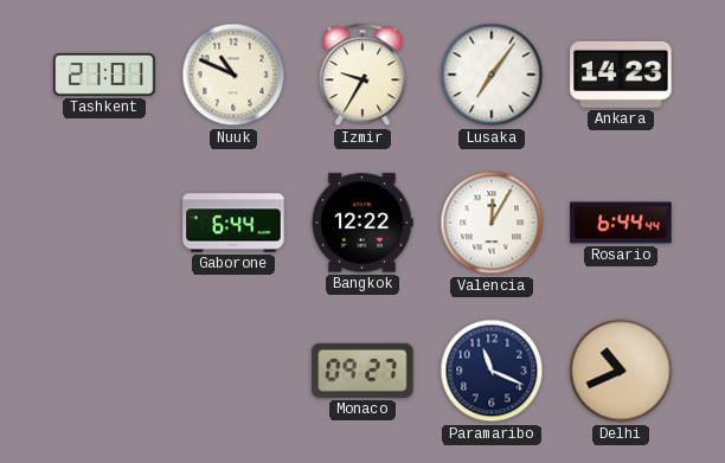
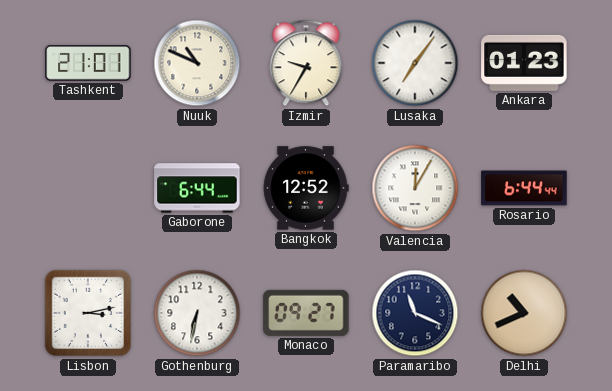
Ankara: 14:23 -> 01:23 (524, 63)
Bangkok: 12:22 -> 12:52 (306, 188)
Lisbon: none -> 3:13 (88, 313)
Gothenburg: none -> 6:32 (197, 313)
